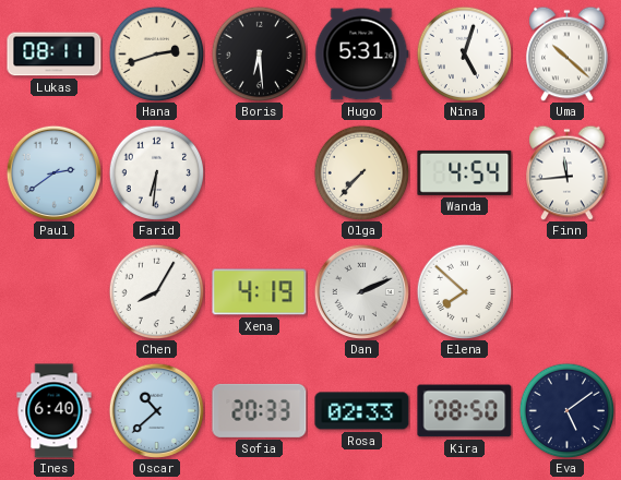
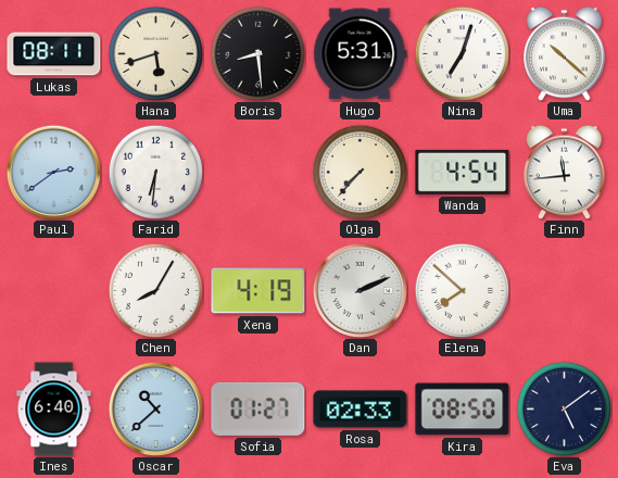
Hana: 2:42 -> 5:42 (155, 53)
Boris: 6:29 -> 8:29 (257, 53)
Nina: 5:03 -> 7:03 (462, 53)
Sofia: 20:33 -> 01:27 (258, 408)
